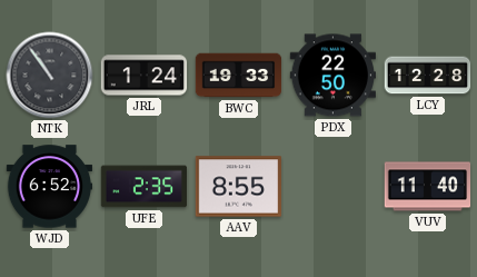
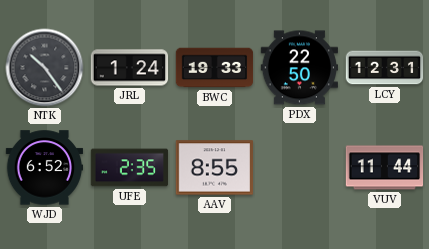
NTK: 10:54 -> 10:24 (45, 68)
LCY: 12:28 -> 12:31 (385, 68)
VUV: 11:40 -> 11:44 (385, 168)
